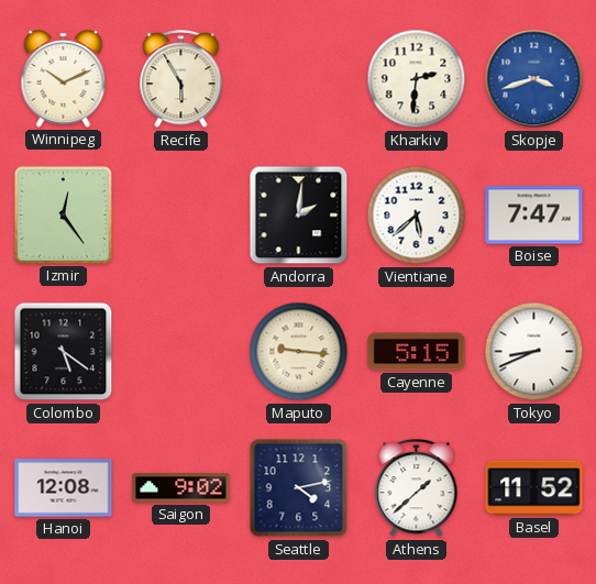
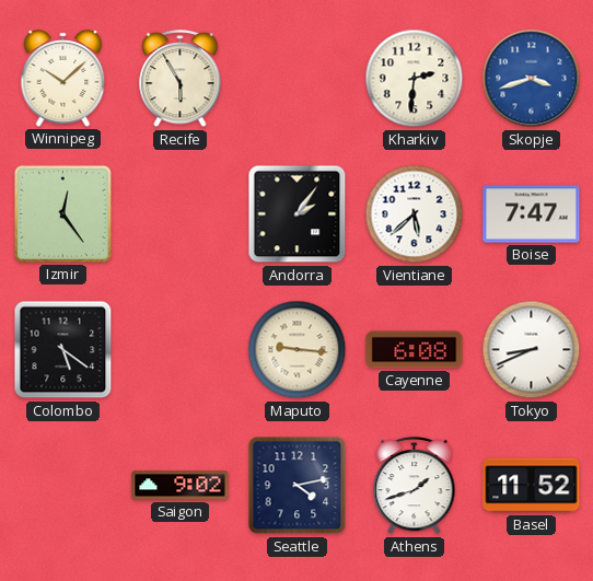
Winnipeg: 10:11 -> 10:08 (63, 79)
Andorra: 2:01 -> 2:06 (298, 214)
Cayenne: 5:15 -> 6:08 (415, 350)
Hanoi: 12:08 -> none (64, 488)
Athens: 1:38 -> 1:42 (415, 486)
